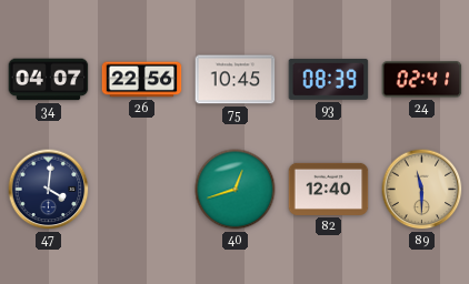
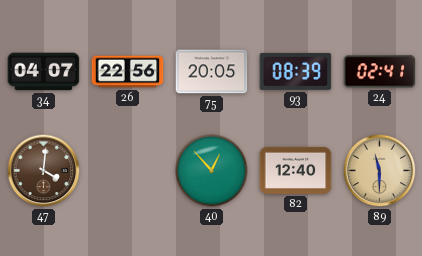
75: 10:45 -> 20:05 (212, 72)
47 dial: navy -> brown (44, 171)
40: 12:42 -> 12:53 (212, 171)
